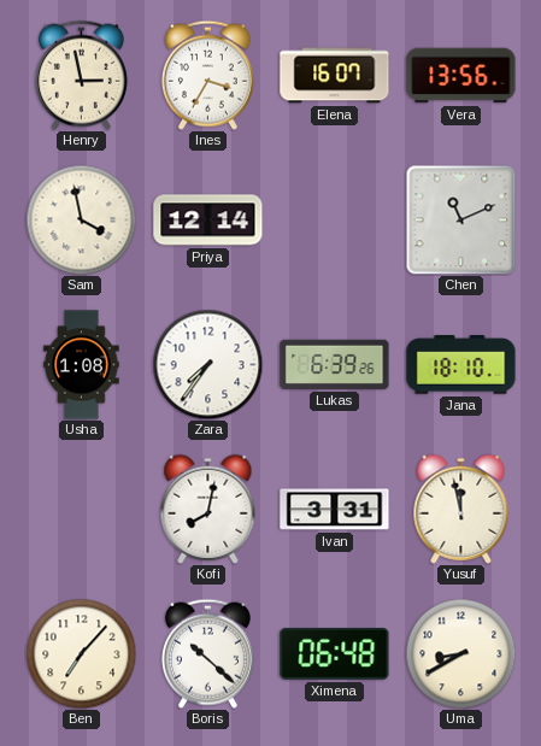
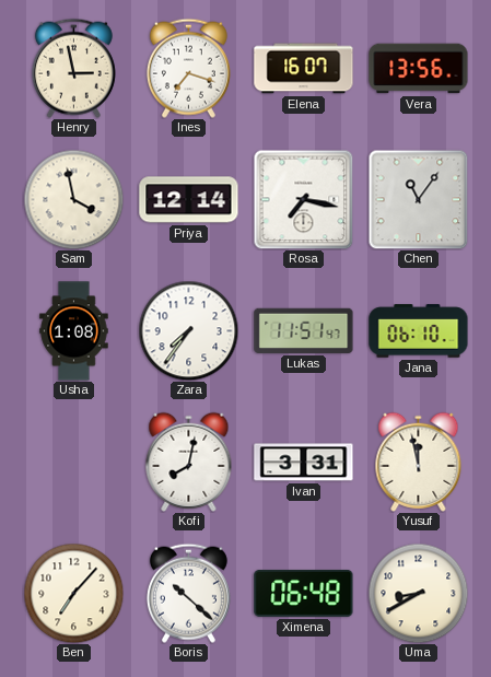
Ines: 3:35 -> 7:18 (188, 68)
Rosa: none -> 7:17 (303, 199)
Chen: 11:11 -> 11:06 (418, 199)
Lukas: 6:39 -> 11:51 (304, 330)
Jana: 18:10 -> 06:10 (419, 331)
